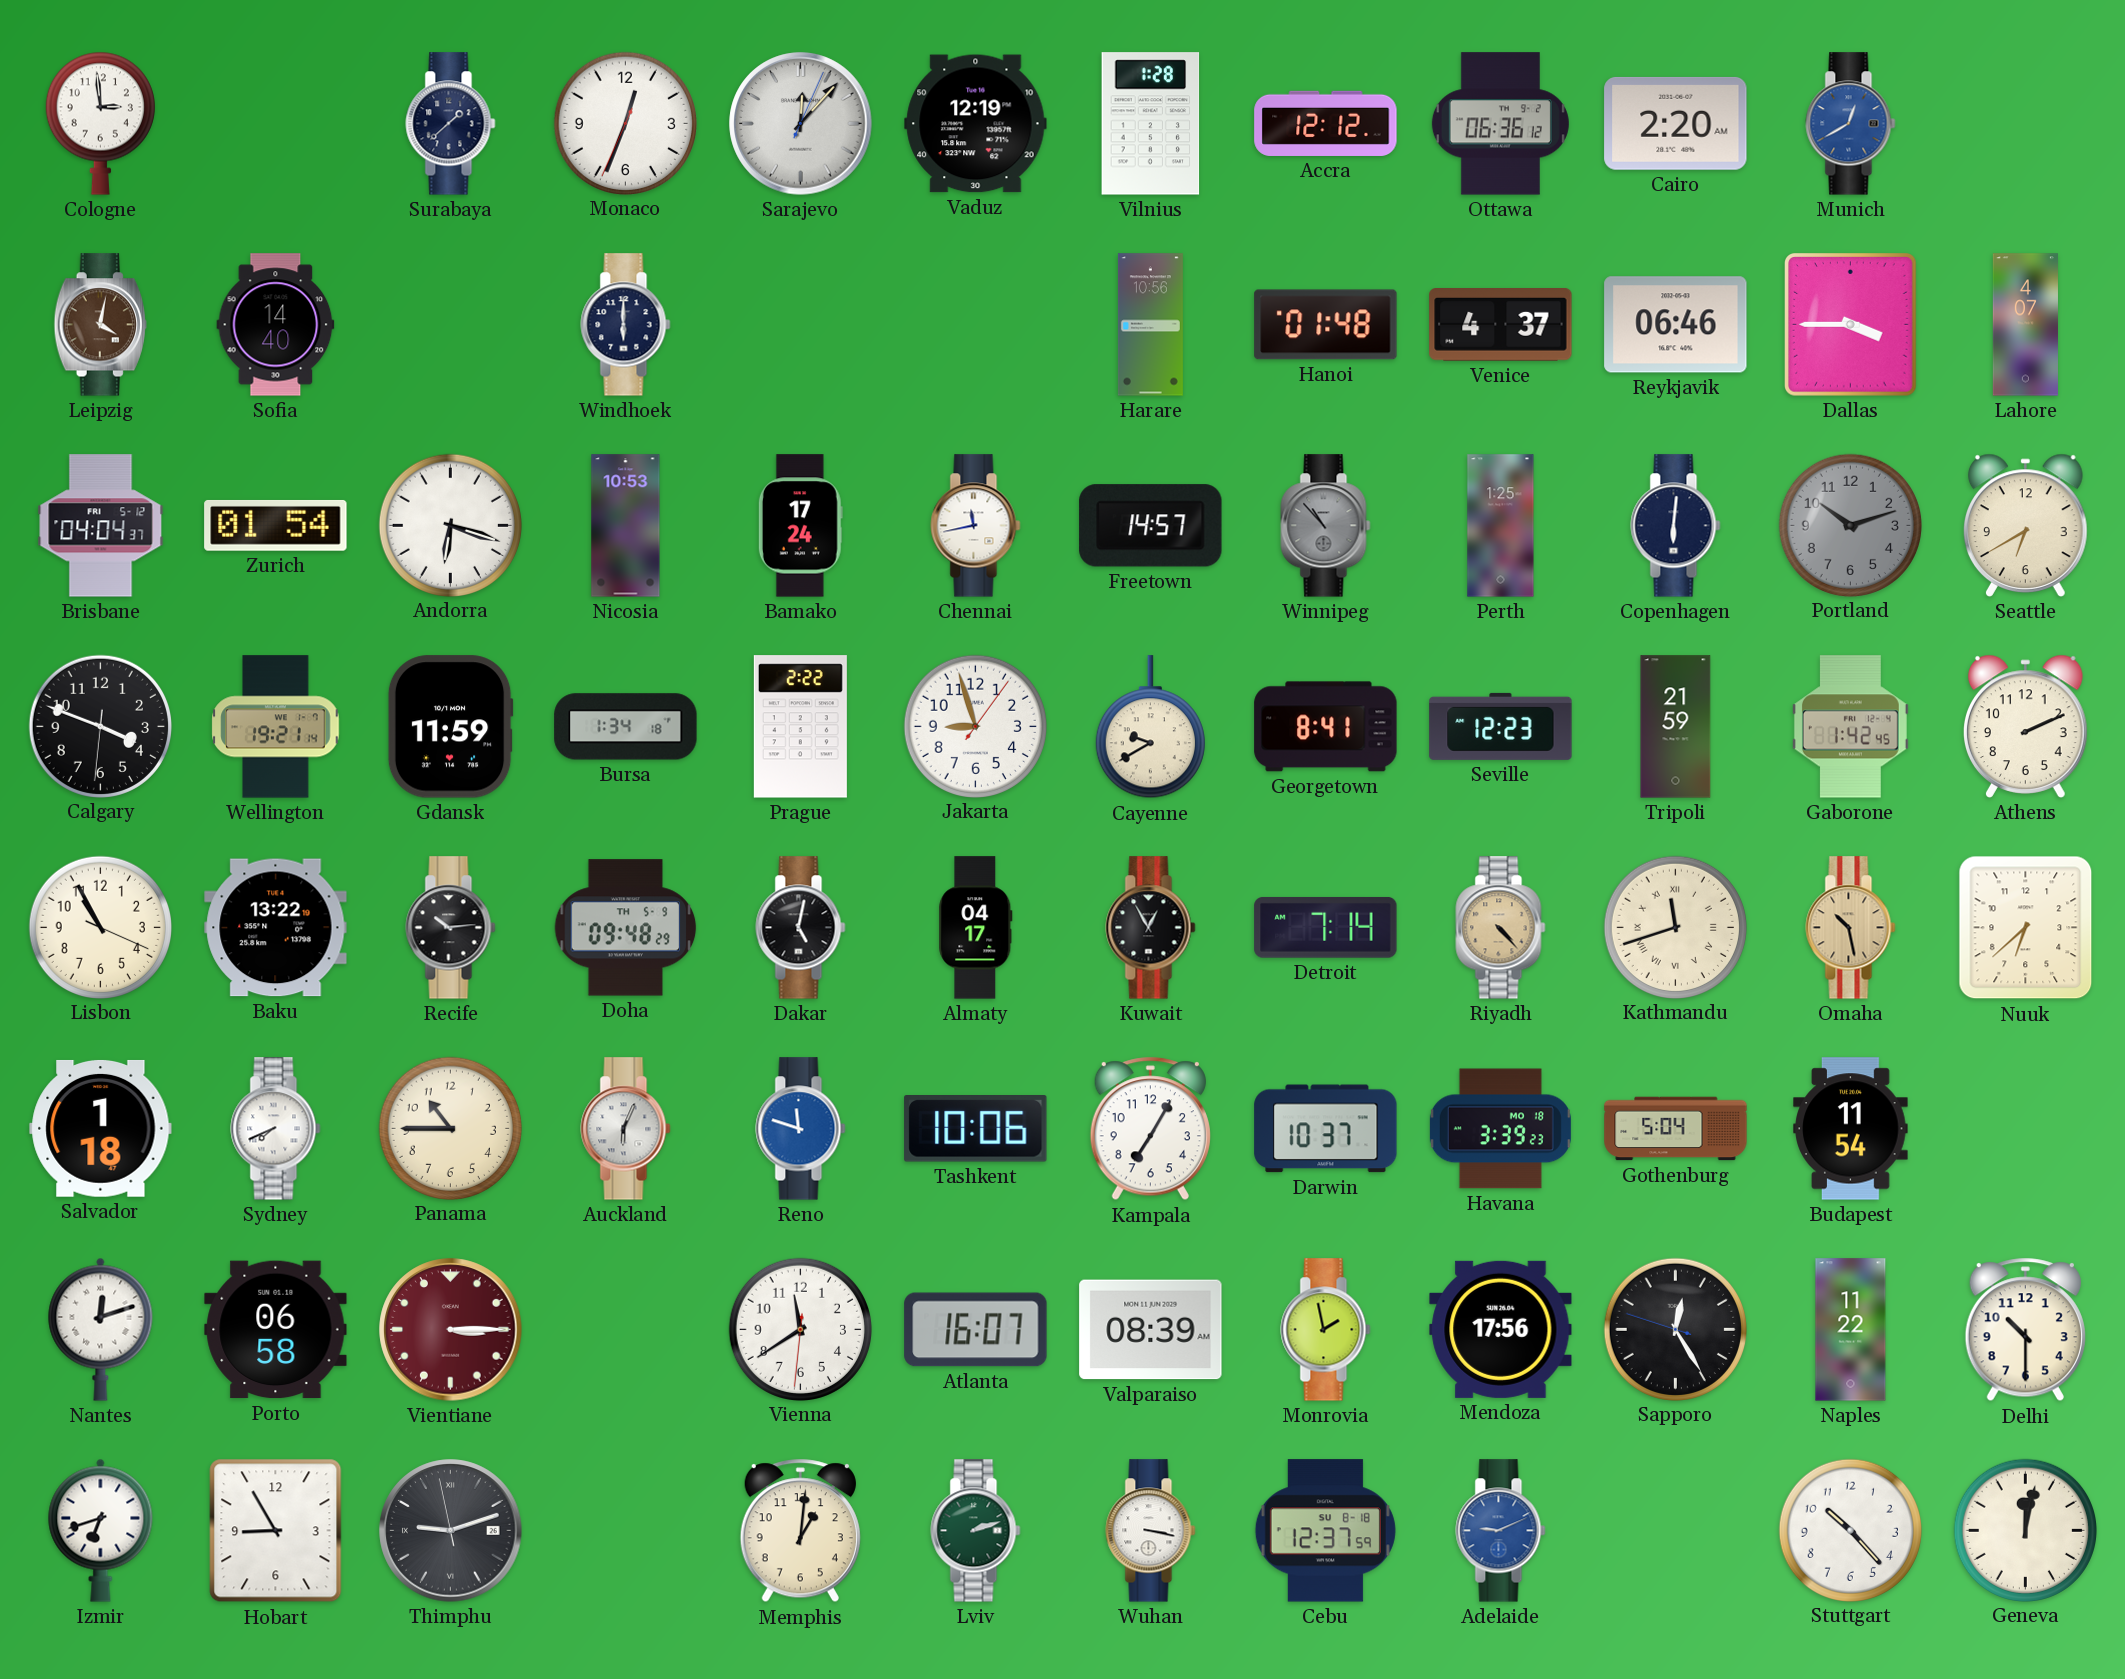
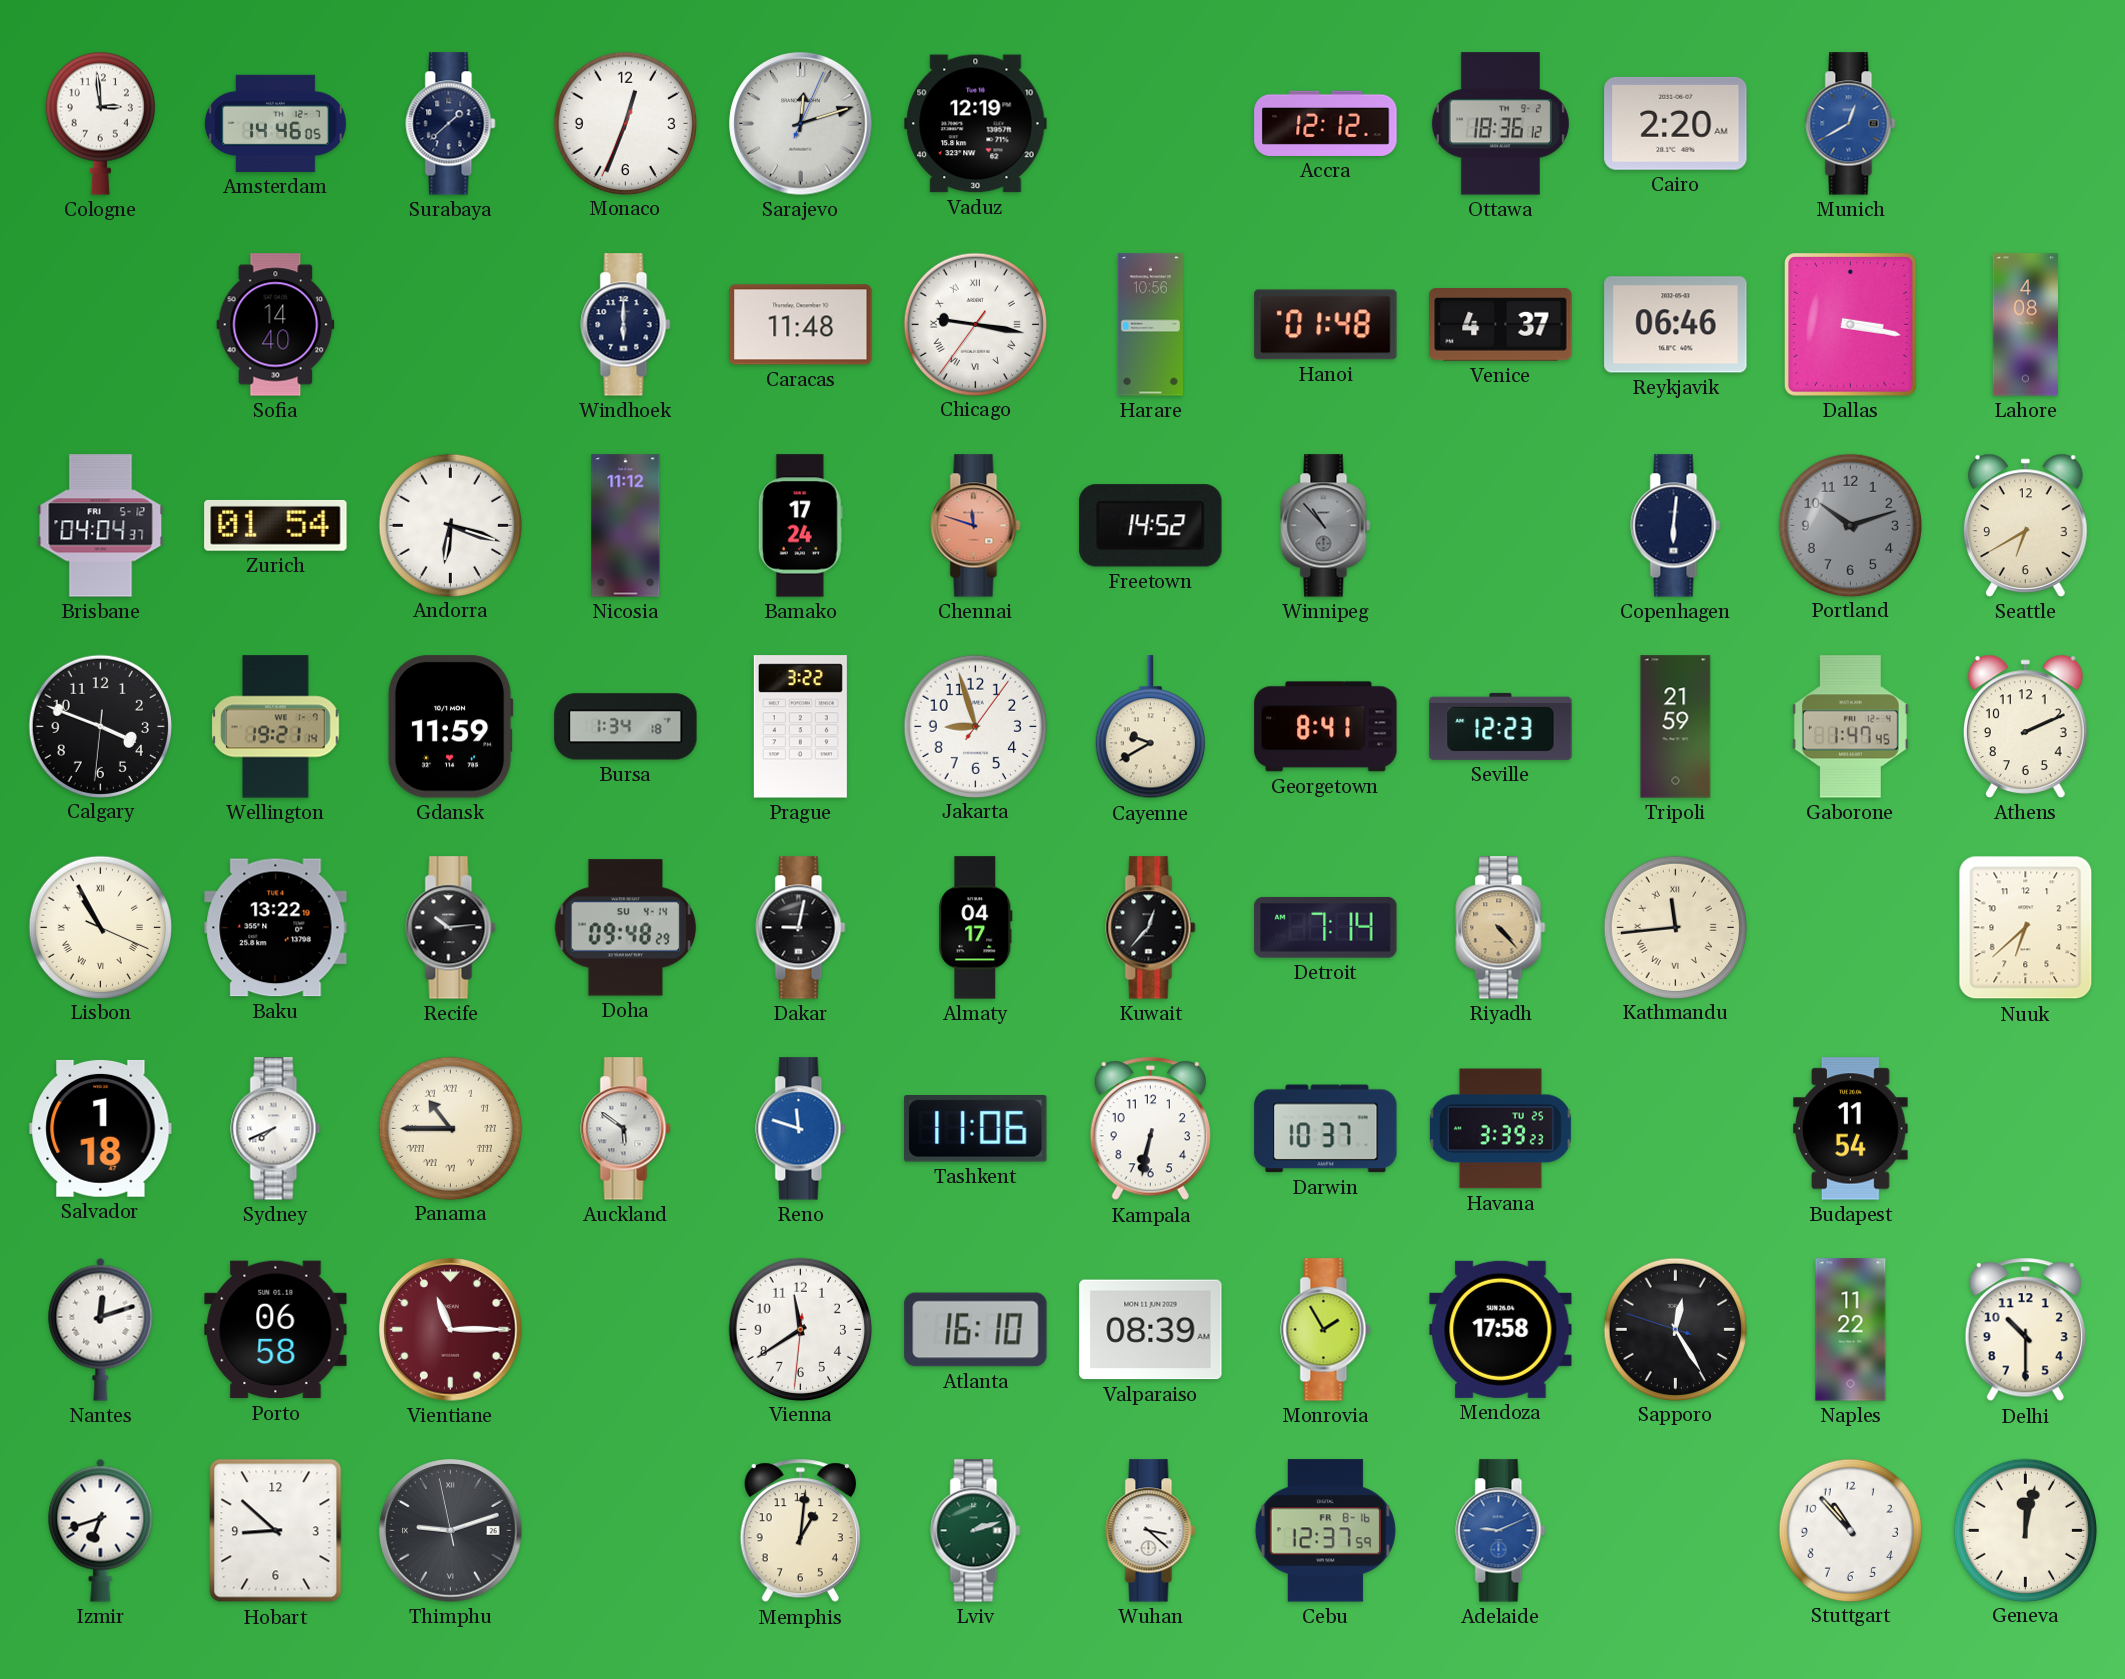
Amsterdam: none -> 14:46 (275, 123)
Sarajevo: 12:07 -> 12:12 (801, 124)
Vilnius: 1:28 -> none (1151, 124)
Ottawa: 06:36 -> 18:36 (1500, 124)
Leipzig: 4:02 -> none (100, 325)
Caracas: none -> 11:48 (801, 325)
Chicago: none -> 9:16 (975, 324)
Dallas: 3:45 -> 3:17 (1851, 325)
Lahore: 4:07 -> 4:08 (2025, 325)
Nicosia: 10:53 -> 11:12 (626, 526)
Chennai: 11:43 -> 11:48 (976, 526)
Chennai dial: white -> salmon (976, 526)
Freetown: 14:57 -> 14:52 (1151, 526)
Perth: 1:25 -> none (1501, 526)
Prague: 2:22 -> 3:22 (800, 727)
Gaborone: 1:42 -> 1:47 (1850, 727)
Lisbon numerals: Arabic -> Roman (100, 927)
Doha date: TH 5-9 -> SU 4-14 (626, 928)
Dakar: 5:02 -> 9:02 (801, 928)
Kuwait: 12:55 -> 12:37 (1151, 928)
Kathmandu: 11:42 -> 11:44 (1675, 927)
Omaha: 10:28 -> none (1851, 928)
Panama numerals: Arabic -> Roman (450, 1128)
Auckland: 6:04 -> 5:51 (626, 1129)
Tashkent: 10:06 -> 11:06 (976, 1129)
Kampala: 7:05 -> 6:32 (1150, 1129)
Havana date: MO 18 -> TU 25 (1500, 1129)
Gothenburg: 5:04 -> none (1676, 1129)
Vientiane: 3:15 -> 11:15 (451, 1330)
Atlanta: 16:07 -> 16:10 (976, 1330)
Monrovia: 1:58 -> 1:55 (1326, 1330)
Mendoza: 17:56 -> 17:58 (1501, 1329)
Hobart: 8:55 -> 8:52 (276, 1531)
Wuhan: 3:17 -> 3:22 (1151, 1531)
Cebu date: SU 8-18 -> FR 8-16 (1325, 1531)
Stuttgart: 10:23 -> 10:53 (1850, 1530)
